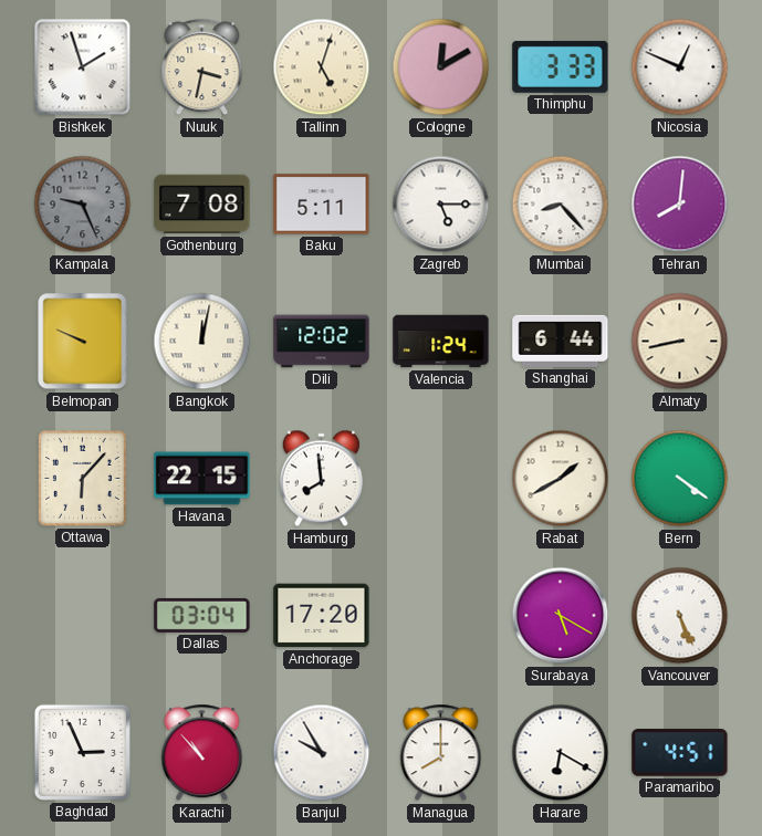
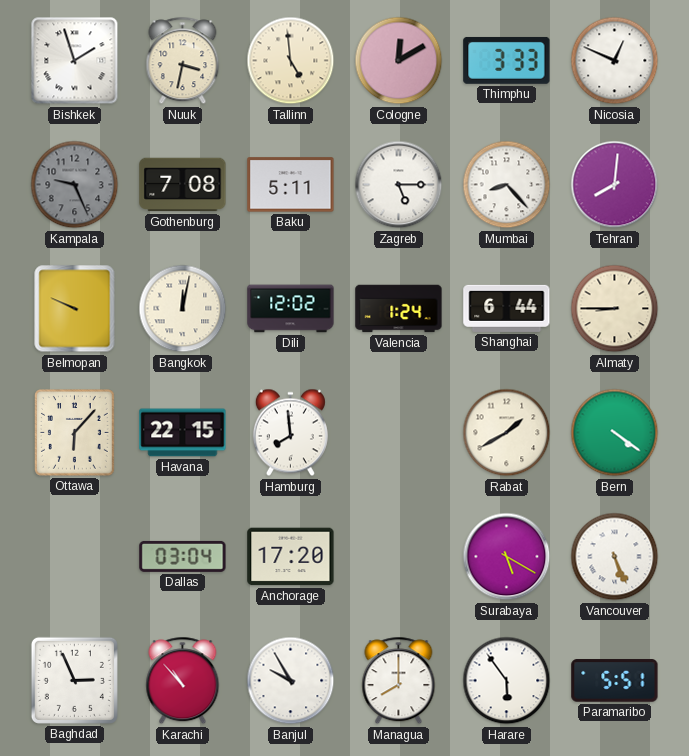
Tallinn: 5:03 -> 4:59 (291, 61)
Almaty: 8:43 -> 8:45 (615, 309)
Harare: 6:20 -> 5:54 (507, 681)
Paramaribo: 4:51 -> 5:51 (615, 681)
